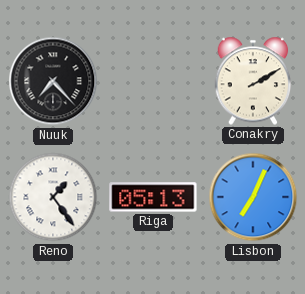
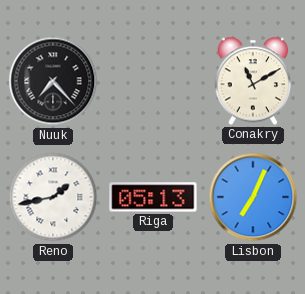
Conakry: 2:10 -> 11:10 (253, 81)
Reno: 1:24 -> 1:43 (53, 197)
